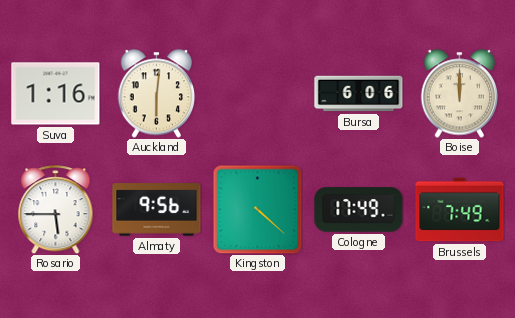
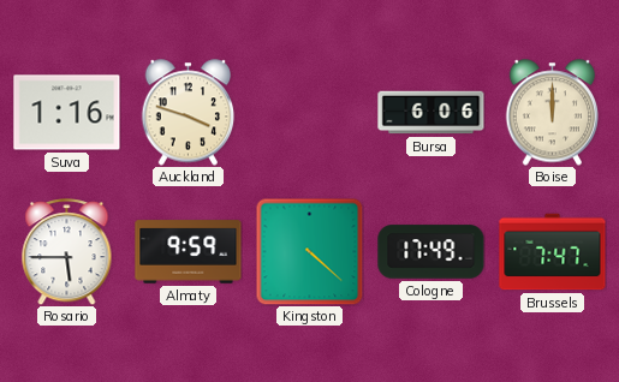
Auckland: 6:01 -> 3:48 (189, 113)
Almaty: 9:56 -> 9:59 (189, 252)
Brussels: 7:49 -> 7:47 (553, 252)
